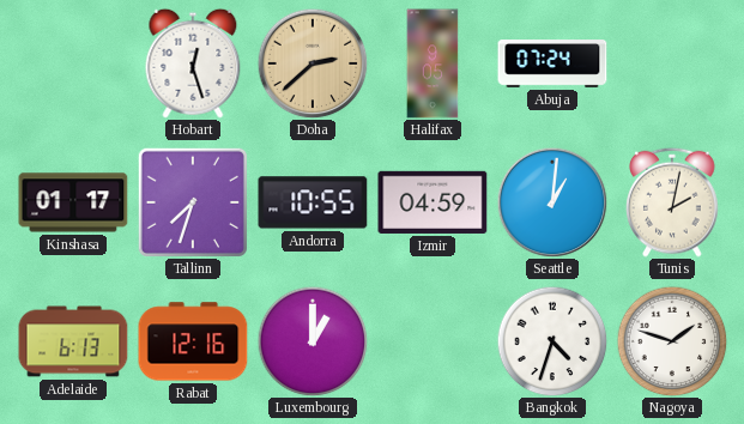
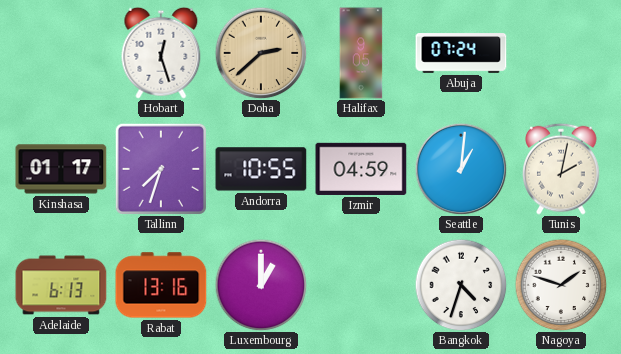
Rabat: 12:16 -> 13:16 (161, 285)
